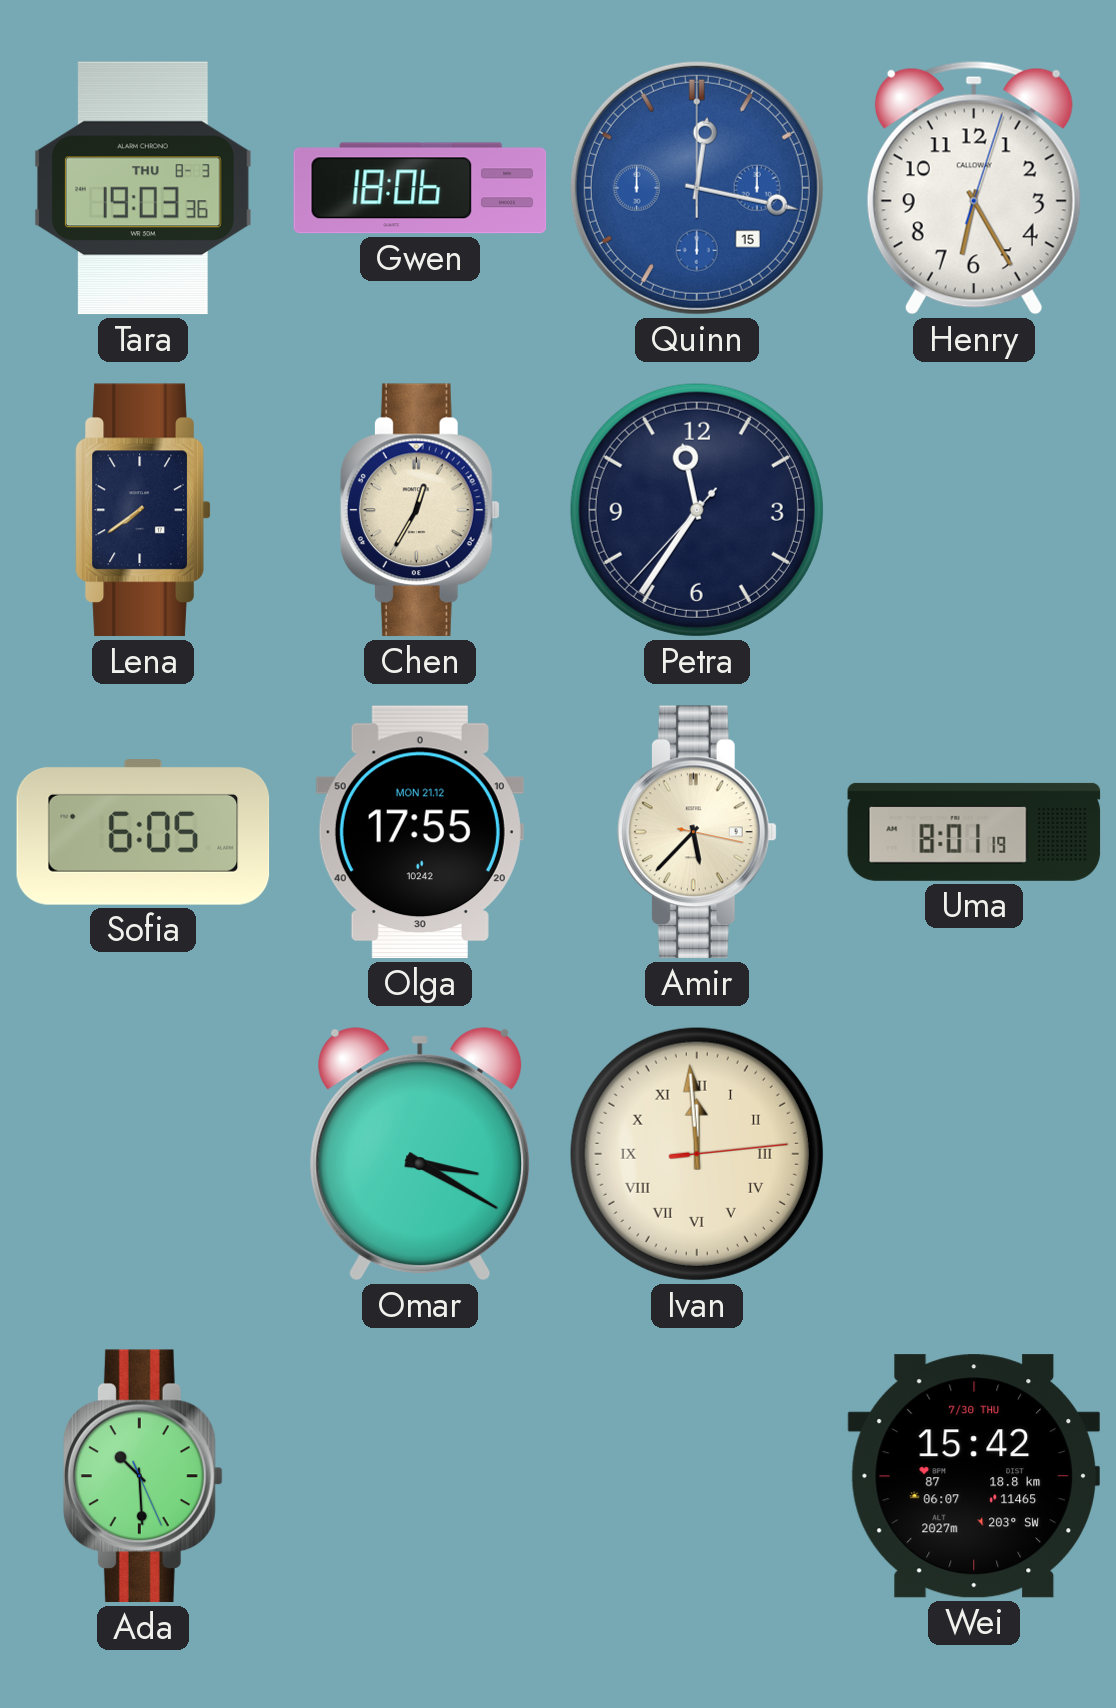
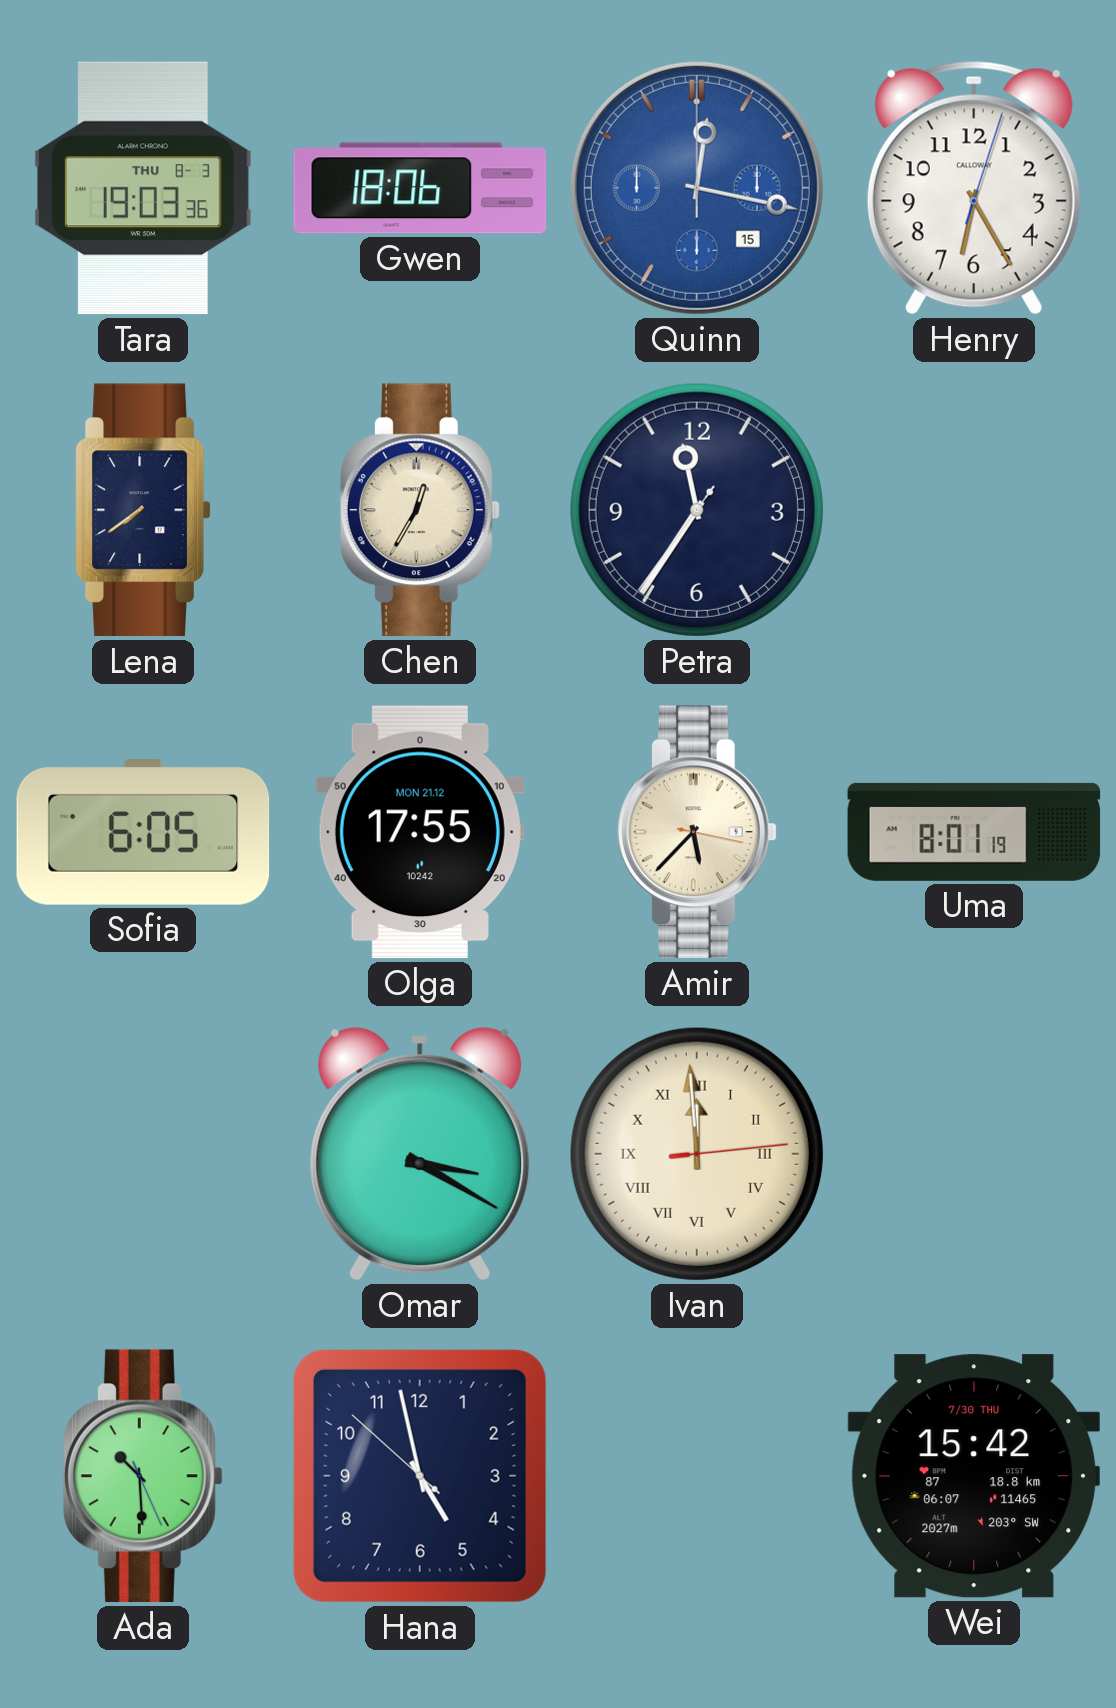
Petra: 11:35:37 -> 11:35:36 (697, 510)
Hana: none -> 4:57 (420, 1476)
